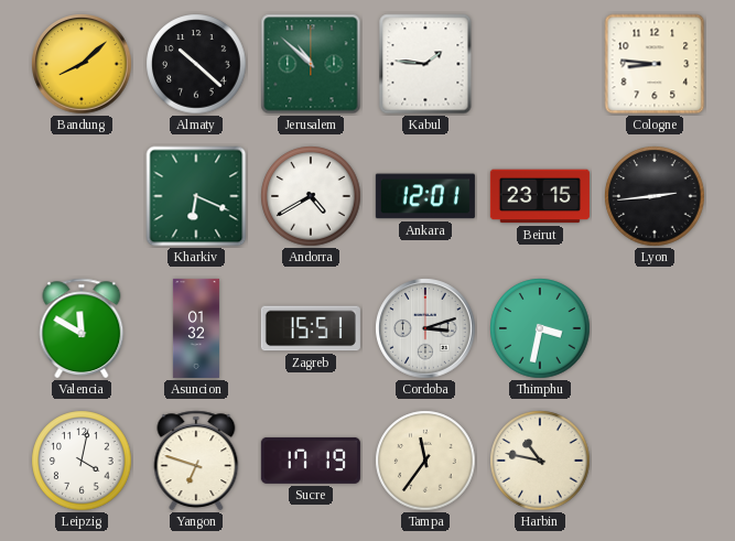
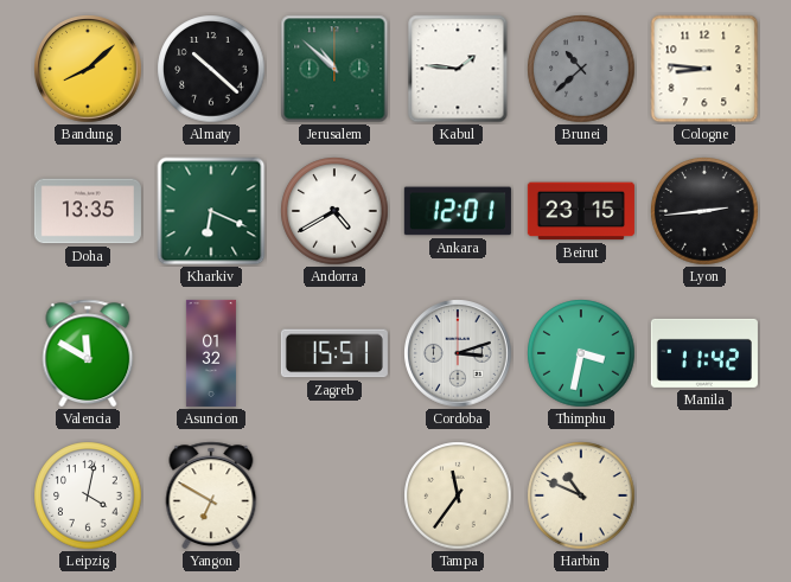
Brunei: none -> 10:38 (581, 69)
Doha: none -> 13:35 (88, 211)
Manila: none -> 11:42 (704, 353)
Yangon: 6:48 -> 6:50 (211, 495)
Sucre: 17:19 -> none (311, 461)
Harbin: 10:47 -> 10:49 (581, 495)
